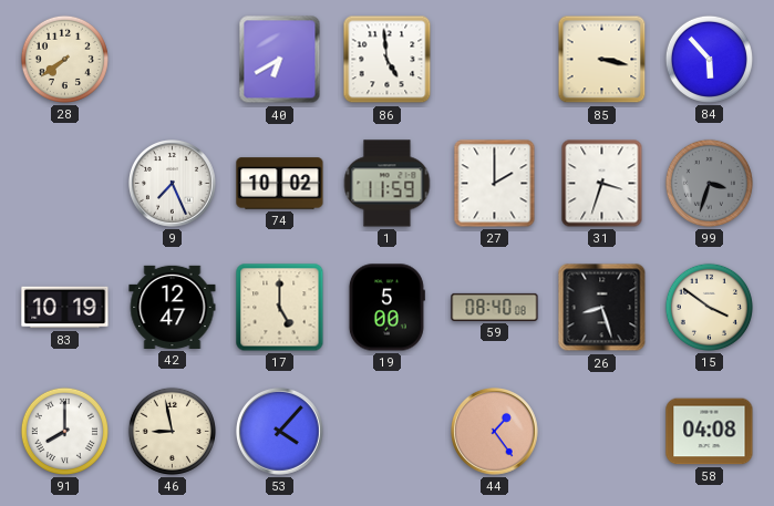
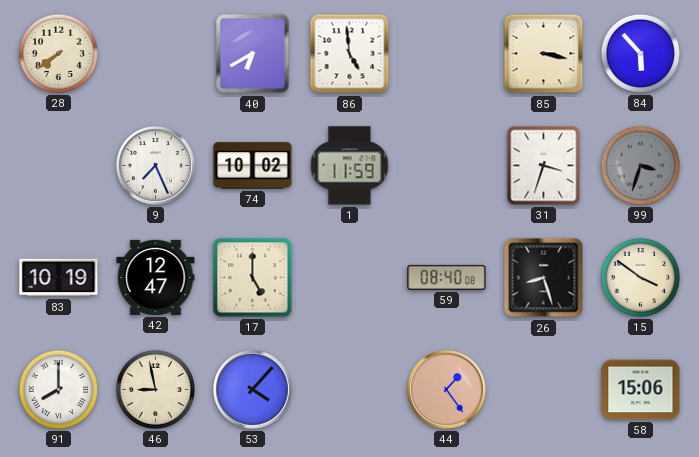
27: 2:00 -> none (495, 184)
19: 5:00 -> none (386, 308)
58: 04:08 -> 15:06 (641, 390)
